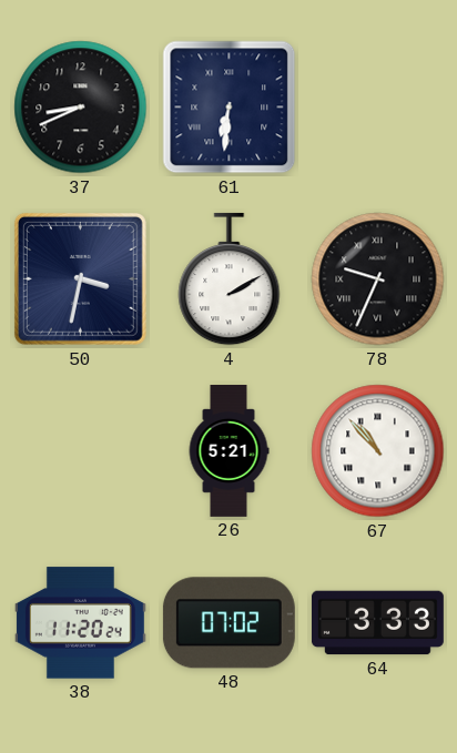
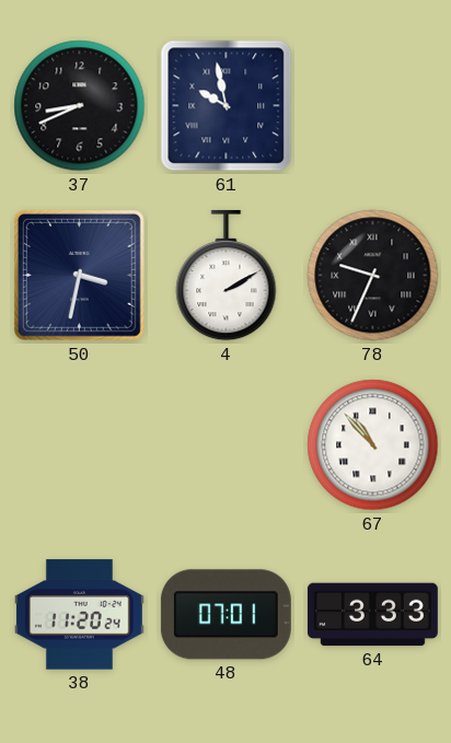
61: 6:31 -> 9:58 (227, 106)
26: 5:21 -> none (228, 451)
48: 07:02 -> 07:01 (225, 615)
